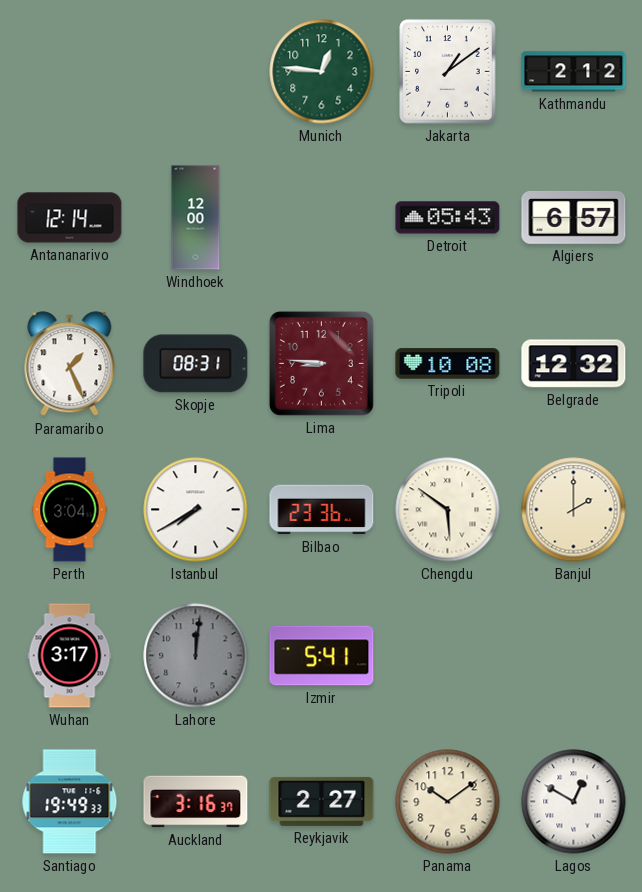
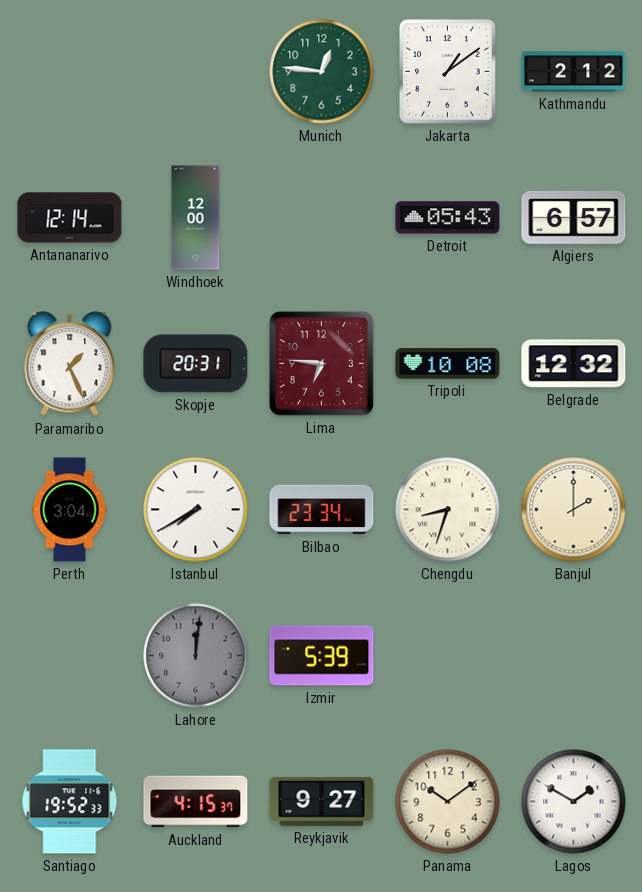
Skopje: 08:31 -> 20:31 (196, 364)
Lima: 8:46 -> 6:46 (321, 363)
Bilbao: 23:36 -> 23:34 (322, 510)
Chengdu: 5:51 -> 8:33 (448, 510)
Wuhan: 3:17 -> none (70, 656)
Izmir: 5:41 -> 5:39 (322, 656)
Santiago: 19:49 -> 19:52 (70, 802)
Auckland: 3:16 -> 4:15 (196, 802)
Reykjavik: 2:27 -> 9:27 (322, 801)
Lagos: 12:50 -> 1:50 (574, 802)
